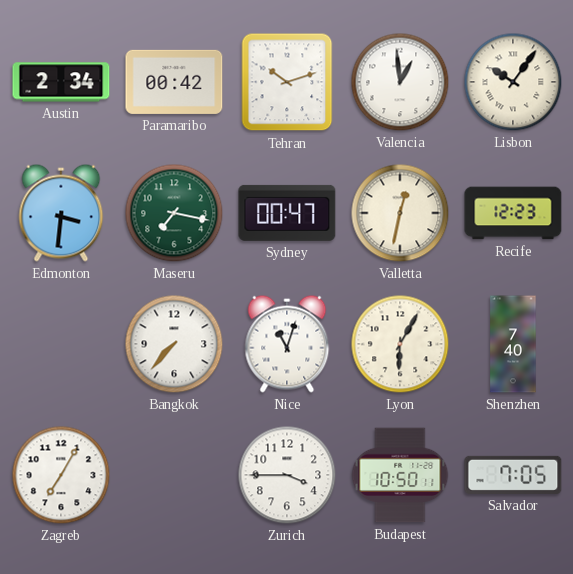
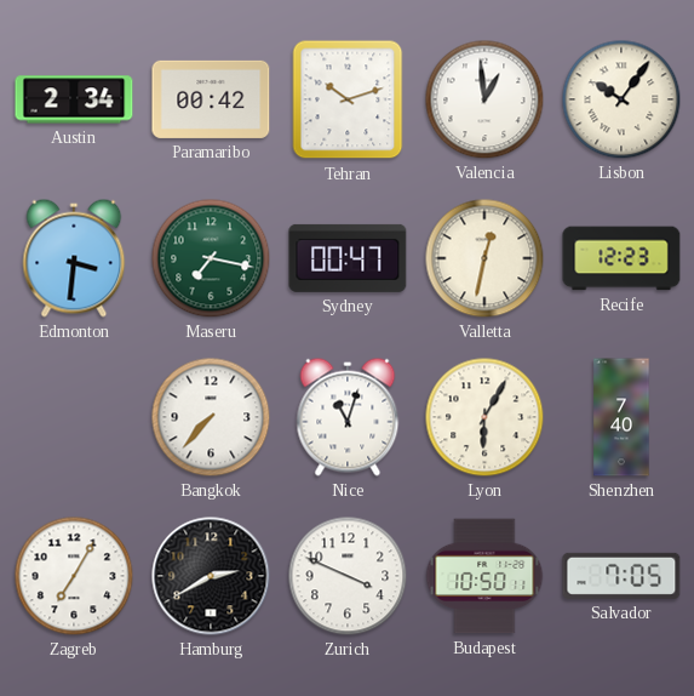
Hamburg: none -> 2:40 (211, 576)
Zurich: 3:45 -> 3:49 (348, 576)
